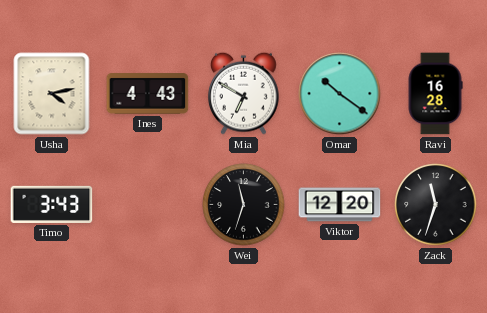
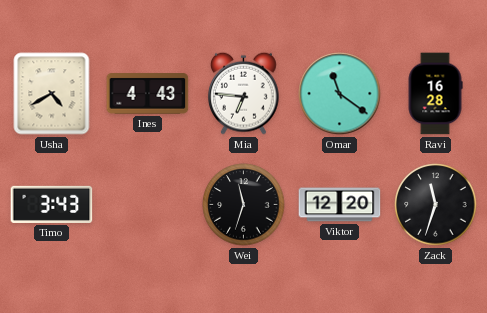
Usha: 4:13 -> 4:40 (52, 94)
Mia: 6:50 -> 6:46 (244, 93)
Omar: 10:21 -> 11:21 (340, 94)
